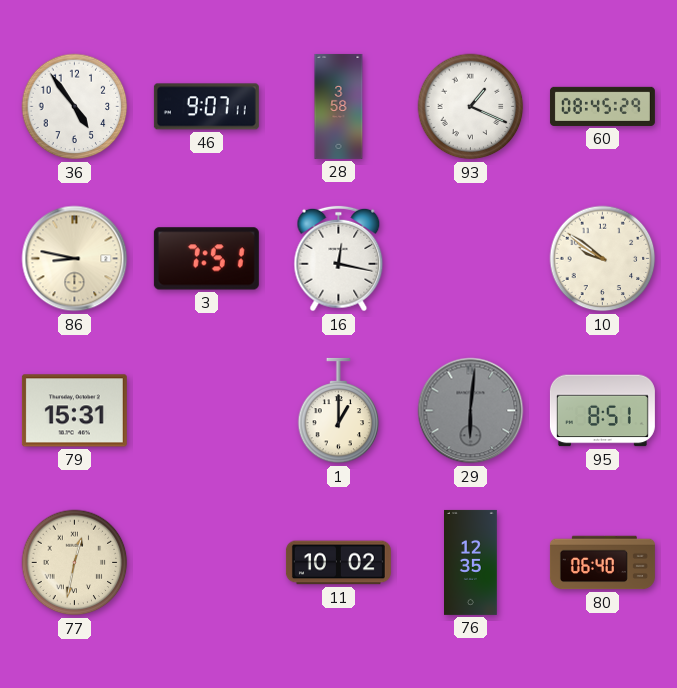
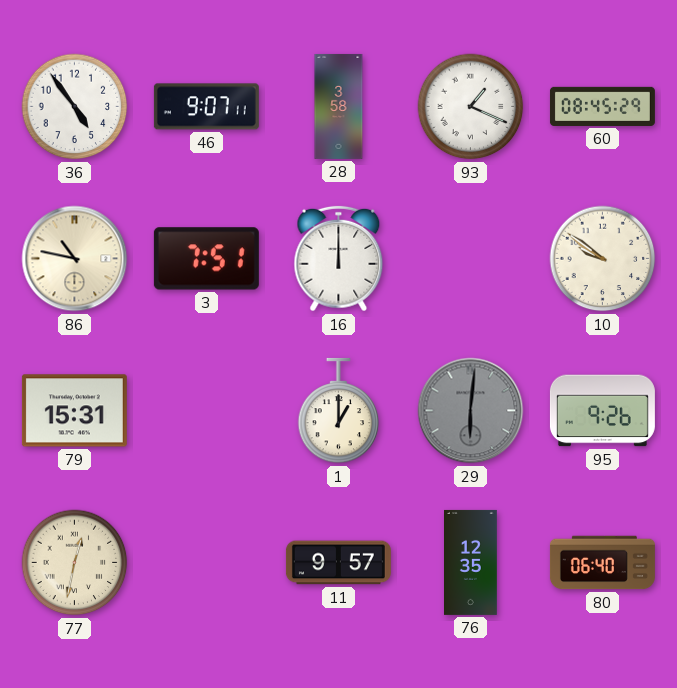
86: 8:47 -> 10:47 (75, 259)
16: 12:17 -> 12:00 (339, 259)
95: 8:51 -> 9:26 (602, 411)
11: 10:02 -> 9:57 (338, 563)
